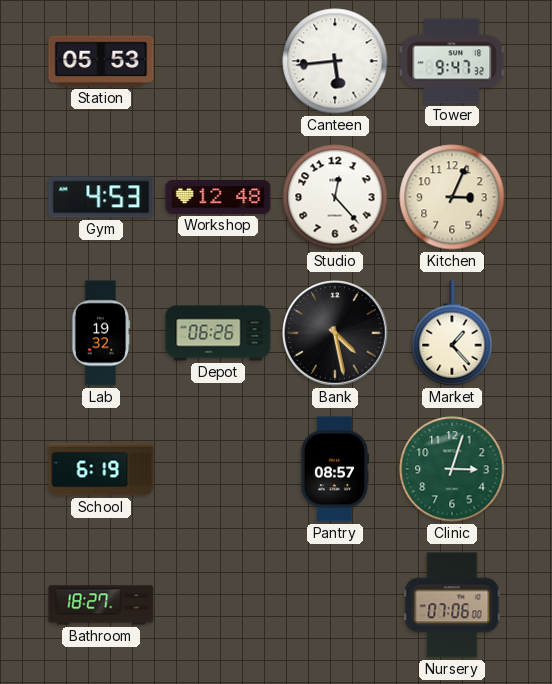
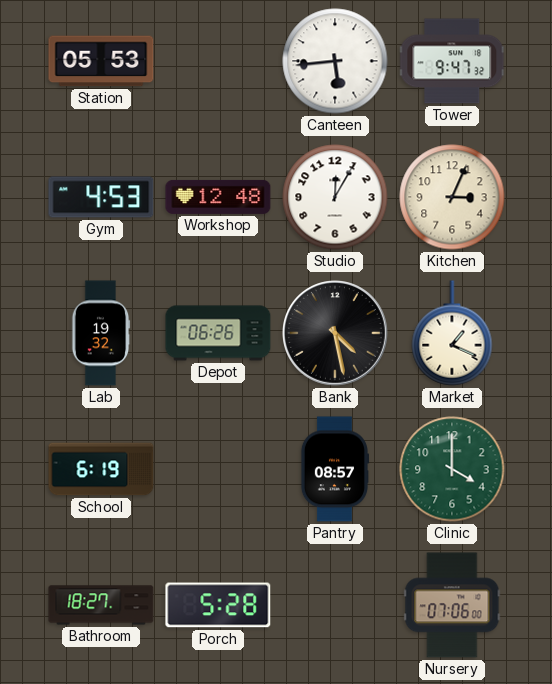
Studio: 12:23 -> 12:05 (335, 197)
Market: 1:23 -> 1:19 (452, 333)
Clinic: 3:03 -> 4:00 (452, 469)
Porch: none -> 5:28 (218, 605)
